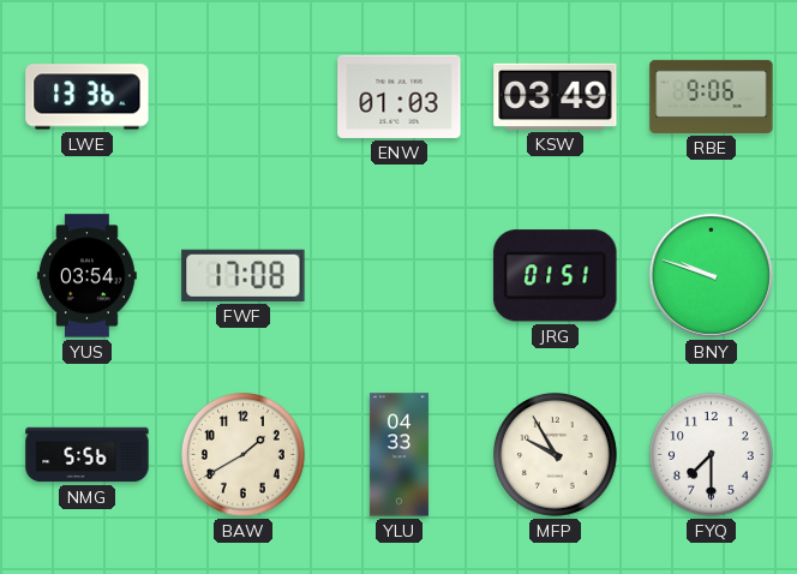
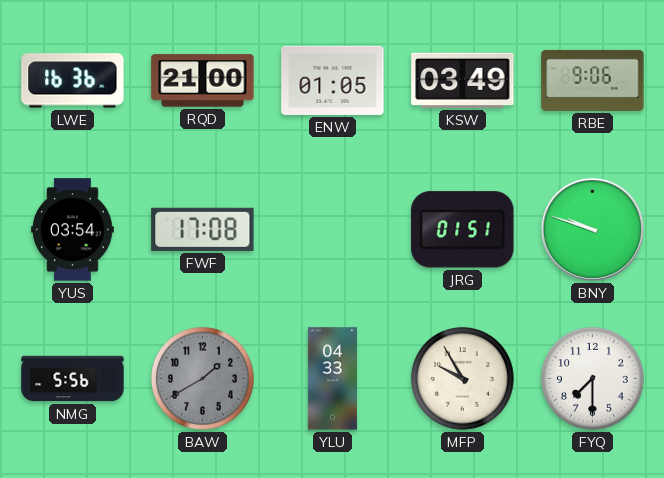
LWE: 13:36 -> 16:36 (73, 81)
RQD: none -> 21:00 (203, 81)
ENW: 01:03 -> 01:05 (333, 80)
BAW dial: cream -> grey (202, 378)
